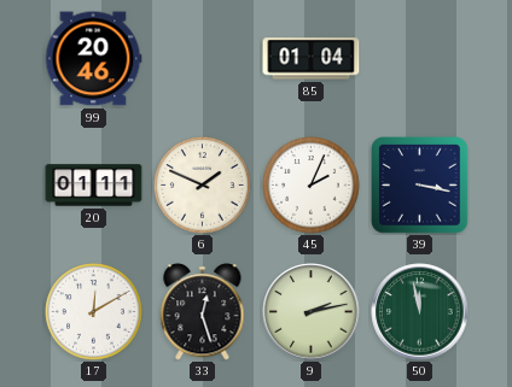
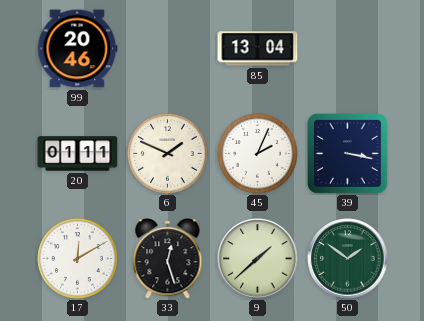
85: 01:04 -> 13:04 (258, 49)
9: 2:13 -> 1:38 (258, 259)
50: 11:58 -> 1:51 (348, 259)
